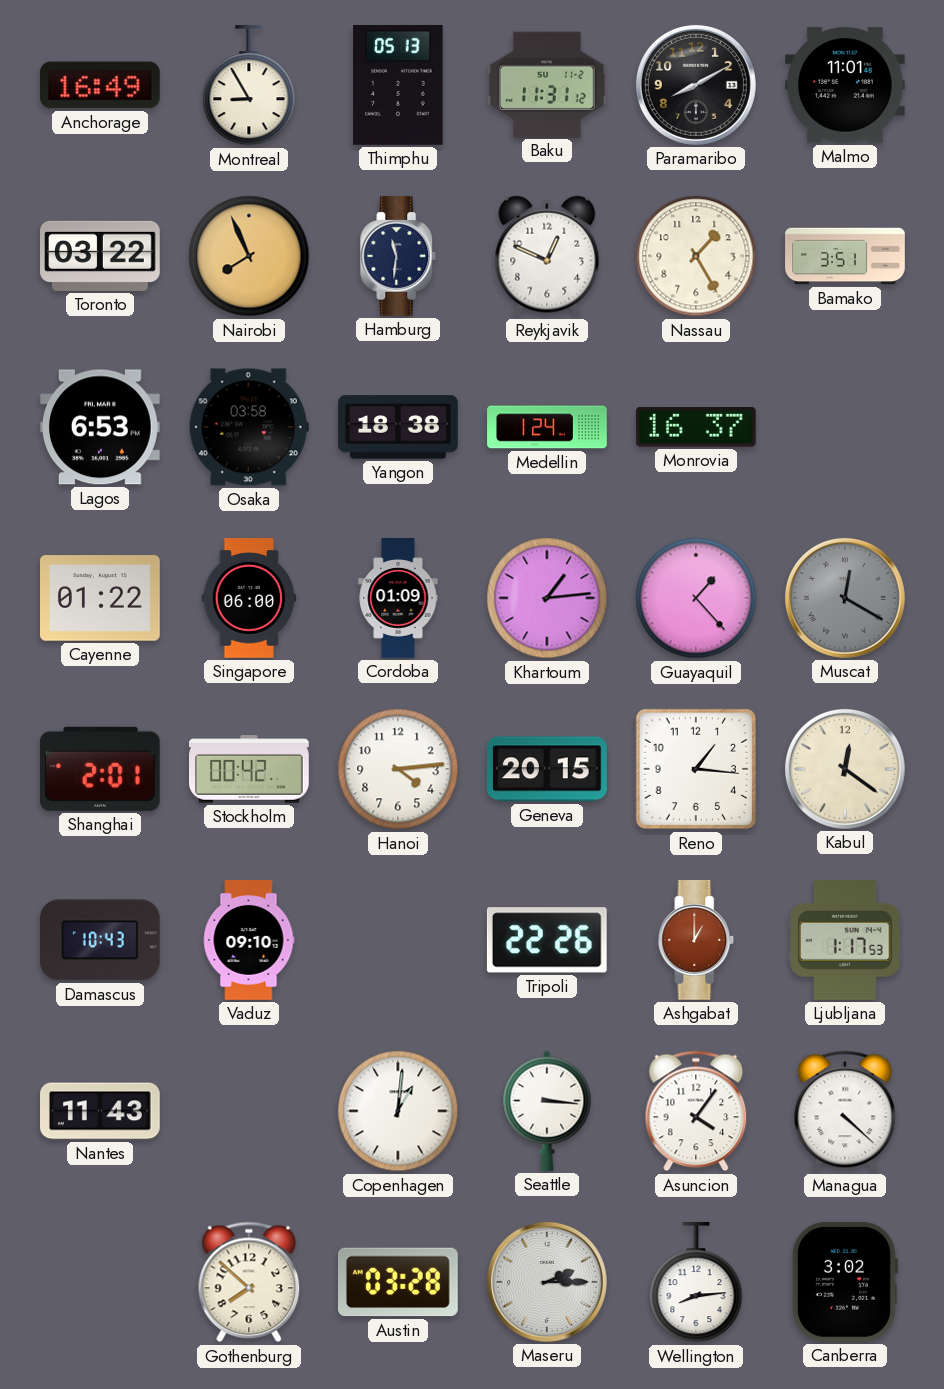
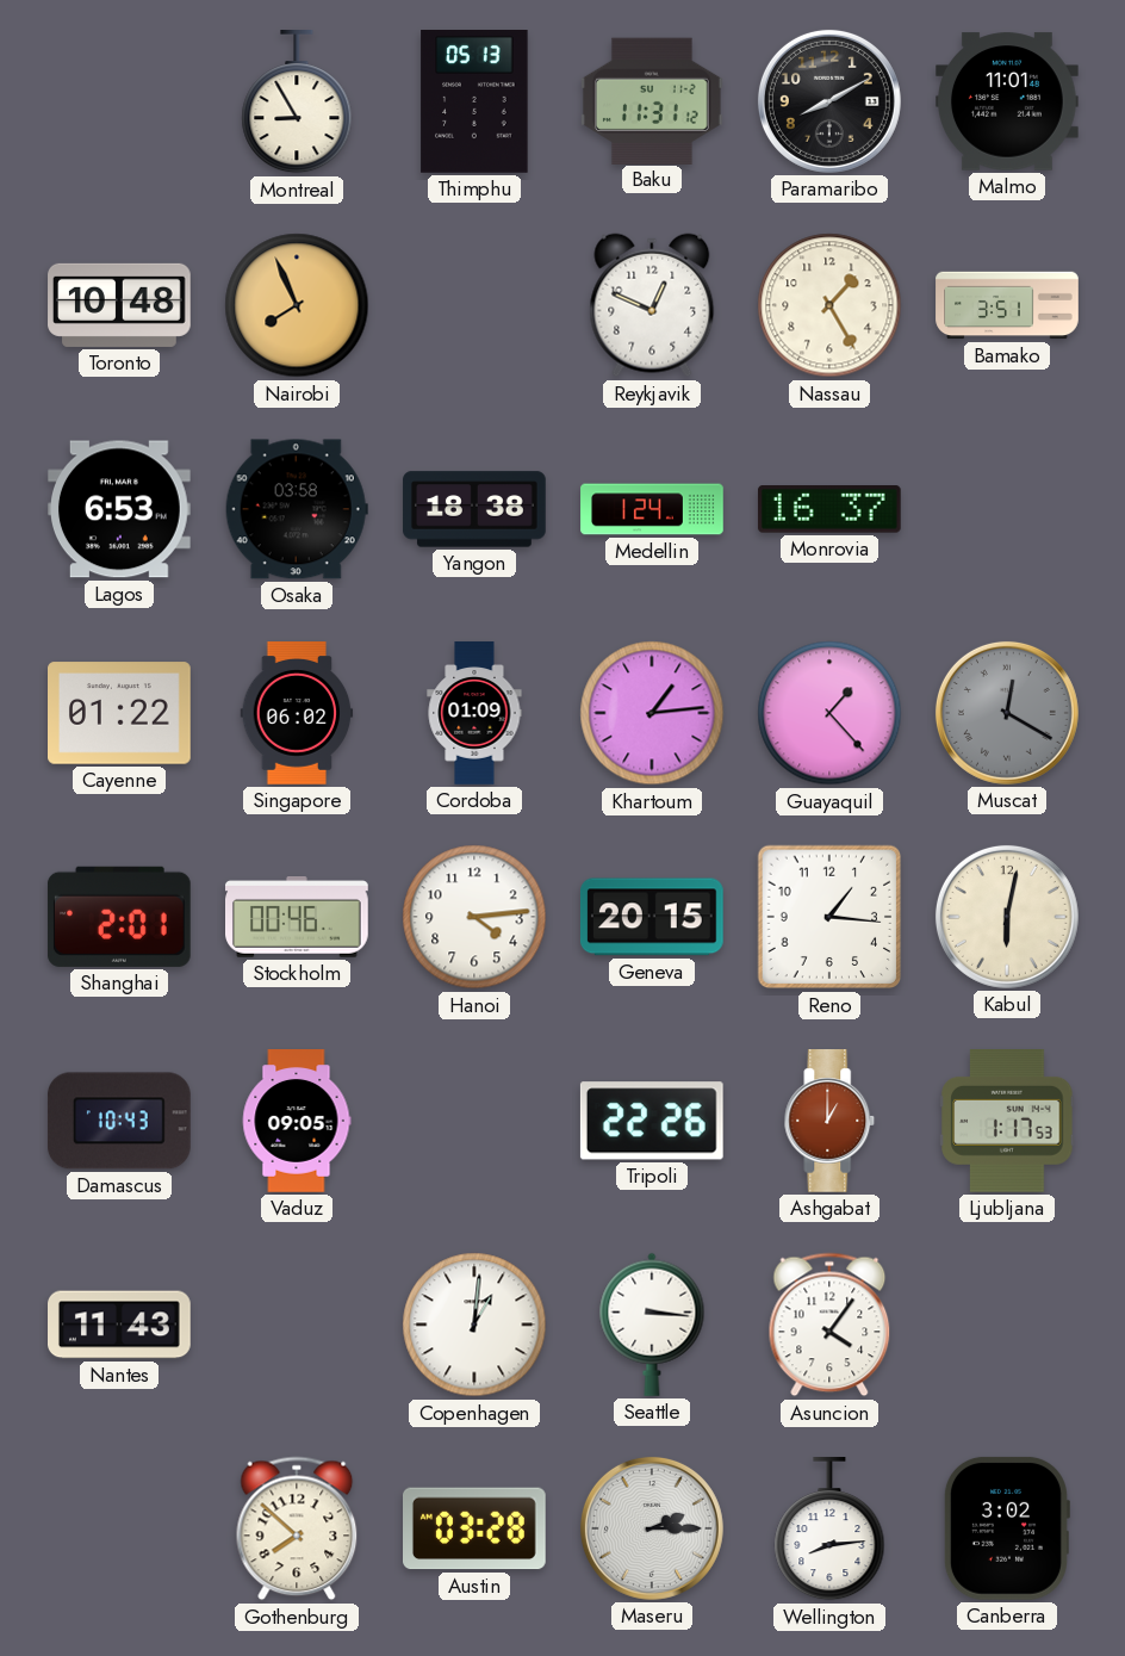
Anchorage: 16:49 -> none (101, 85)
Toronto: 03:22 -> 10:48 (119, 305)
Hamburg: 11:31 -> none (398, 257)
Singapore: 06:00 -> 06:02 (297, 714)
Stockholm: 00:42 -> 00:46 (298, 918)
Kabul: 12:21 -> 6:02 (1007, 917)
Vaduz: 09:10 -> 09:05 (297, 1121)
Managua: 4:22 -> none (845, 1111)
